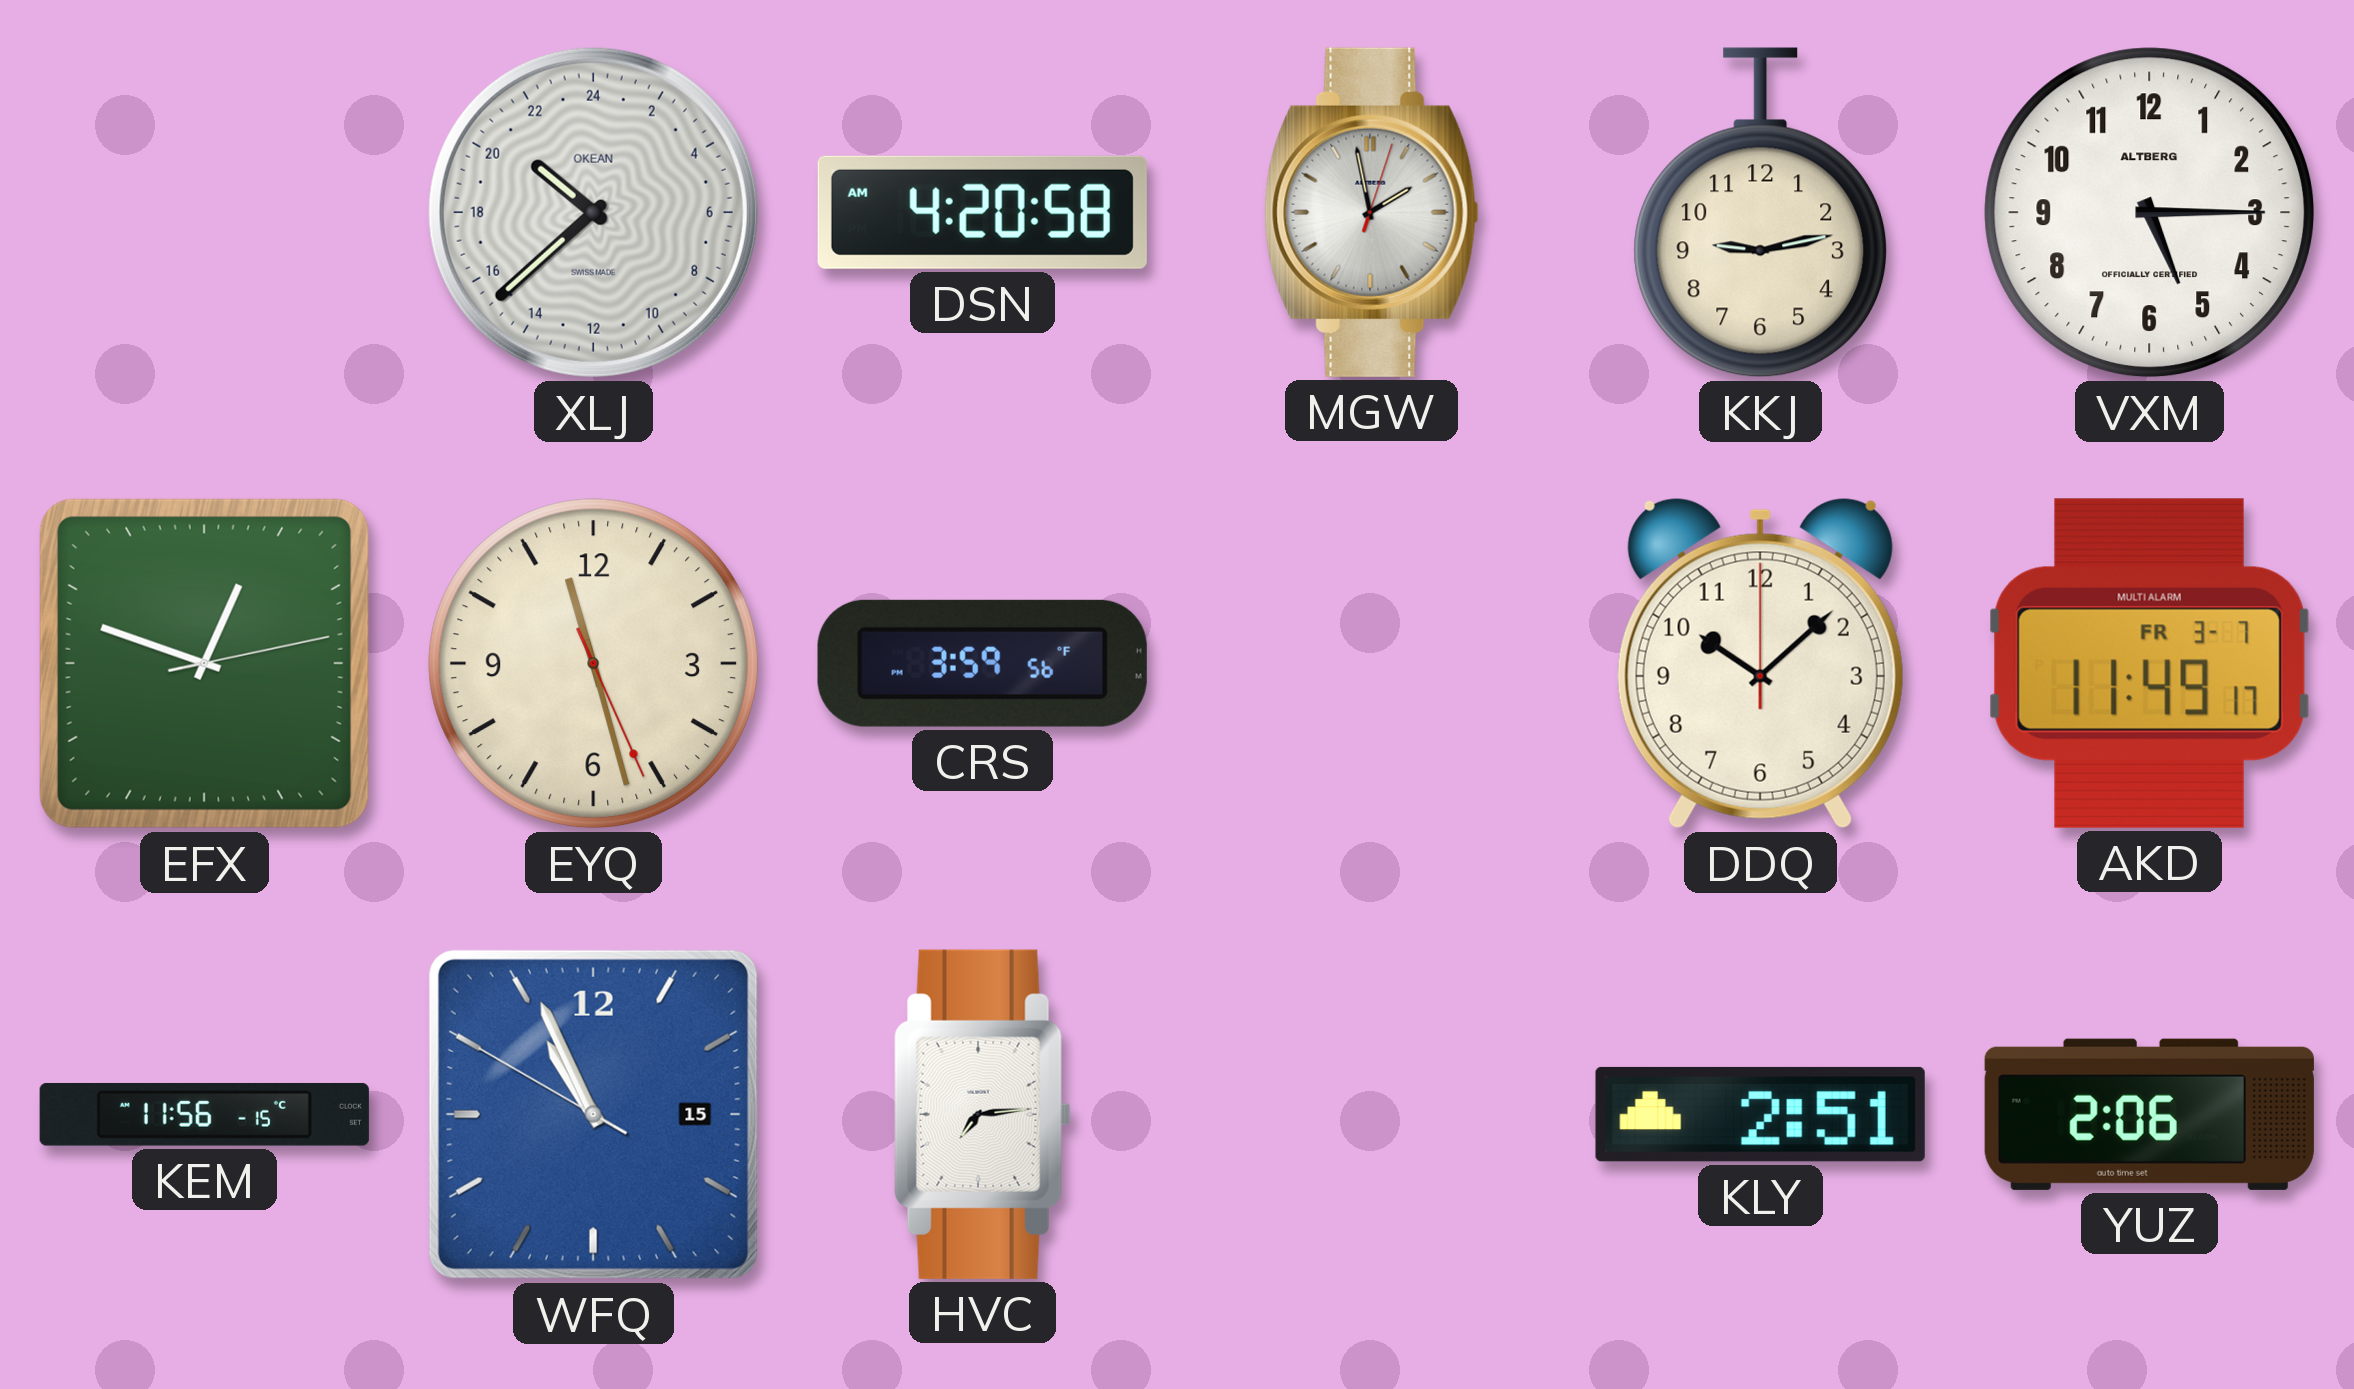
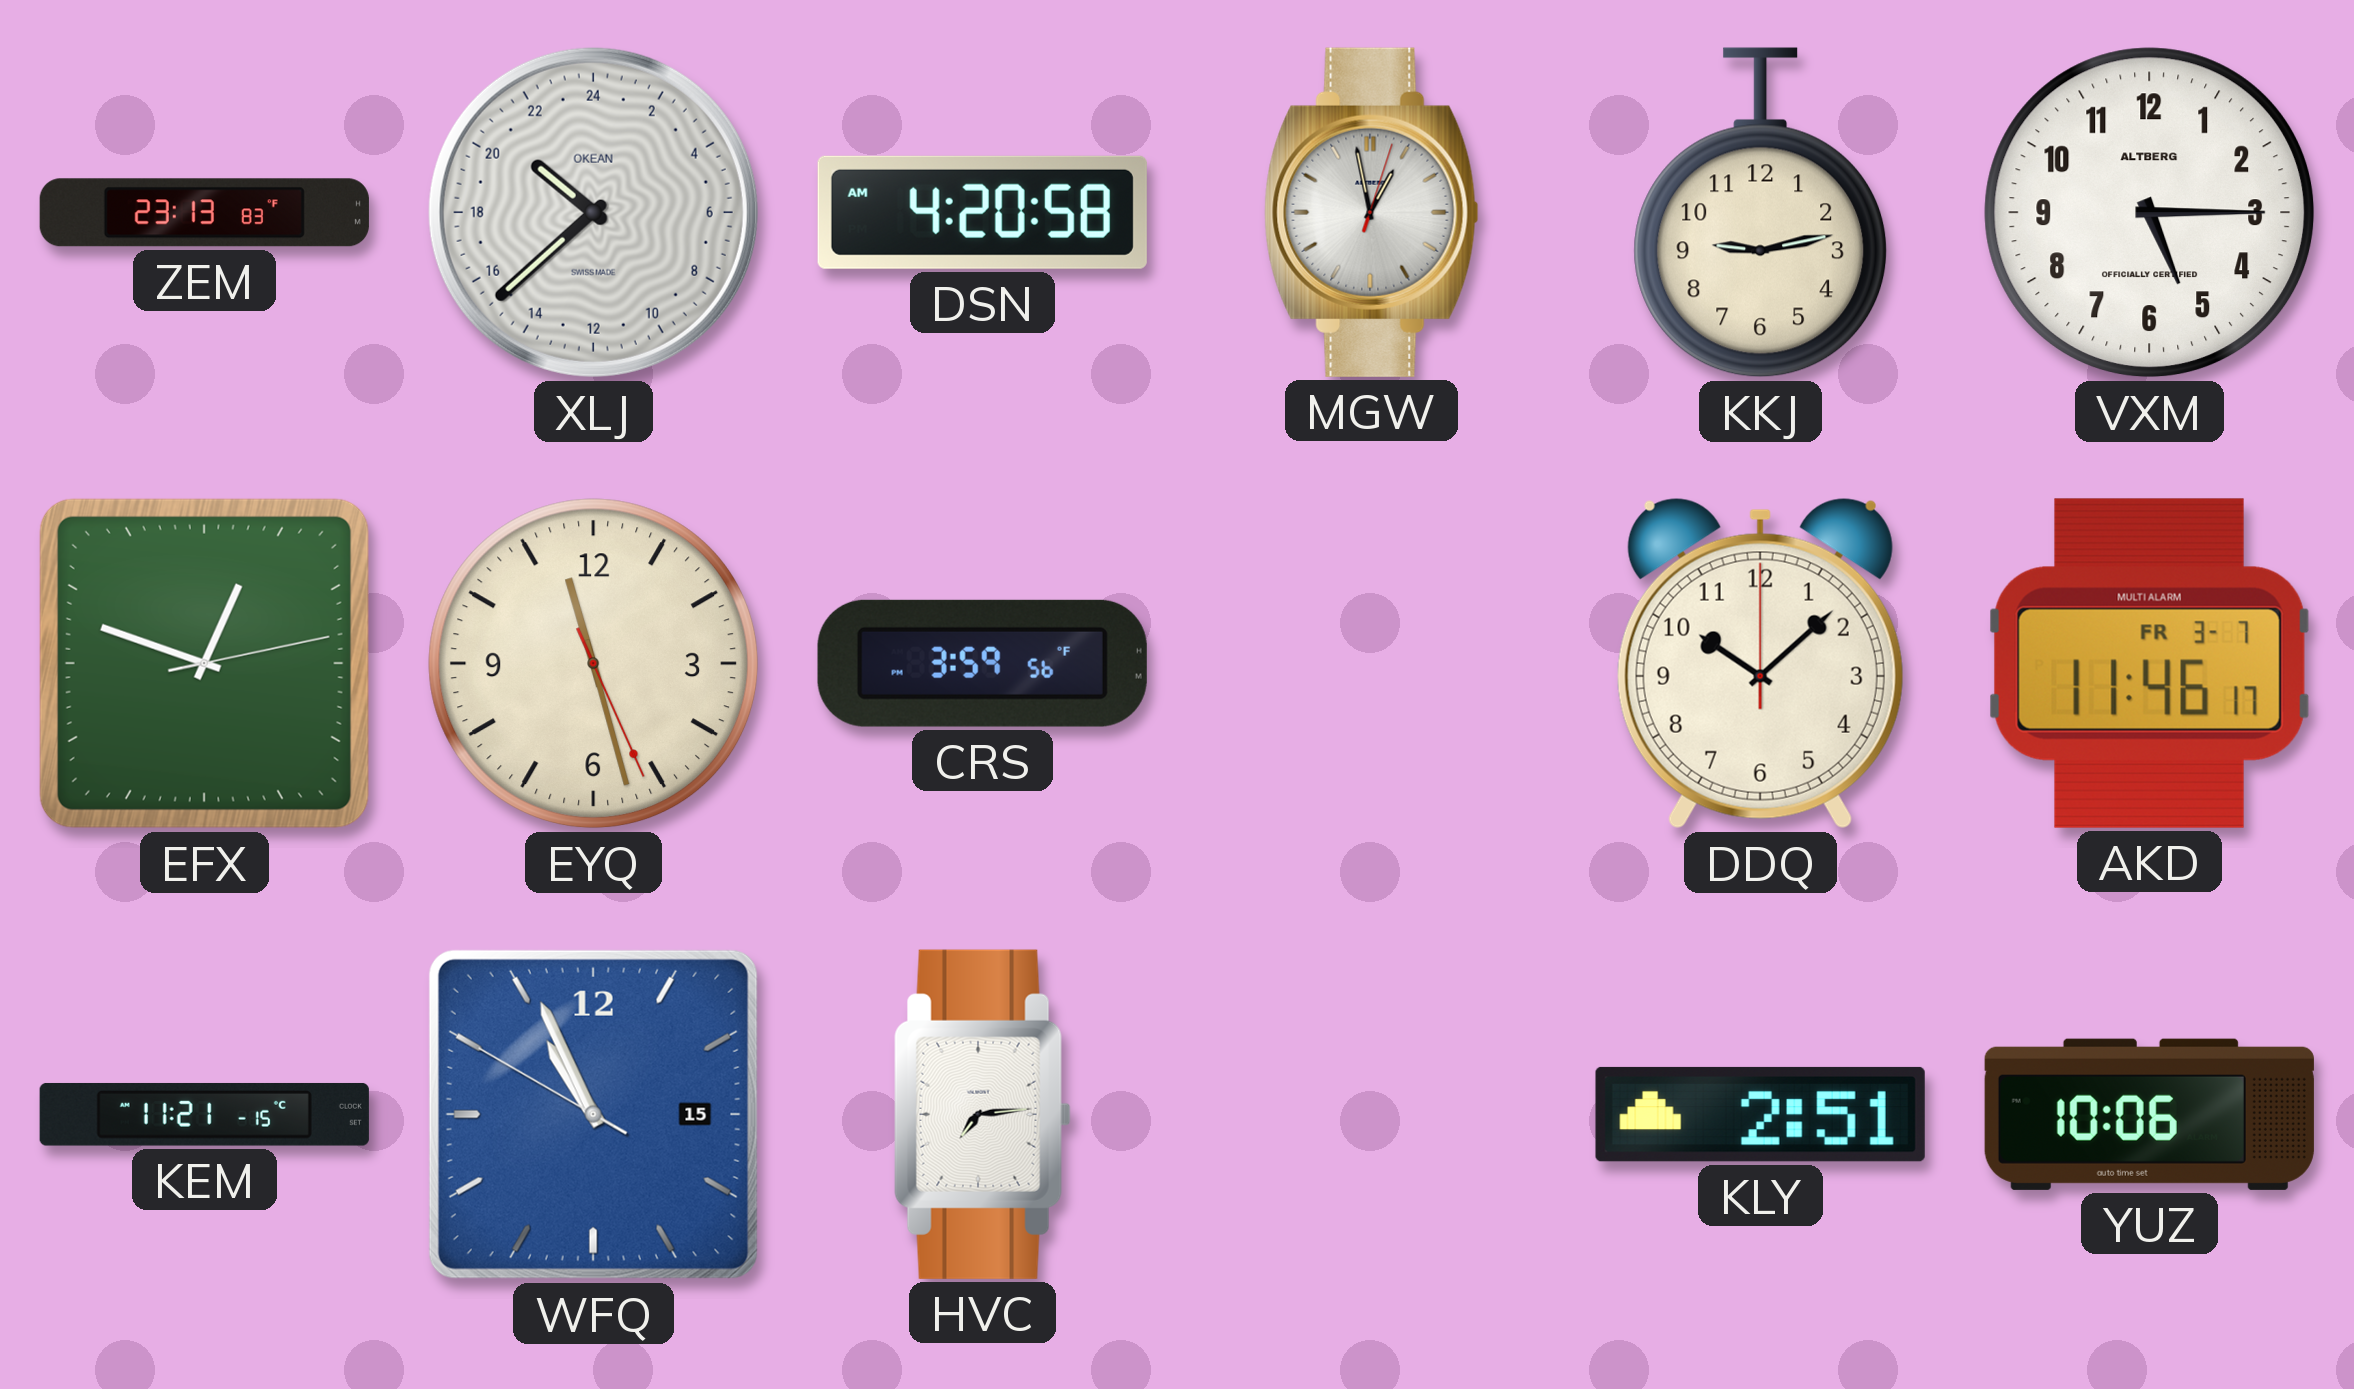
ZEM: none -> 23:13 (204, 213)
MGW: 1:58 -> 12:58 (1372, 212)
AKD: 11:49 -> 11:46 (2149, 663)
KEM: 11:56 -> 11:21 (204, 1114)
YUZ: 2:06 -> 10:06 (2149, 1114)
